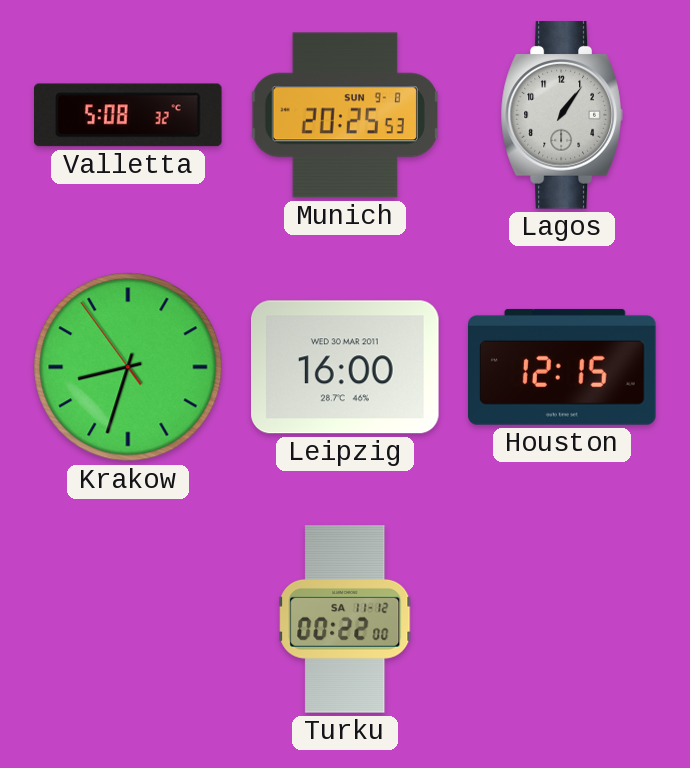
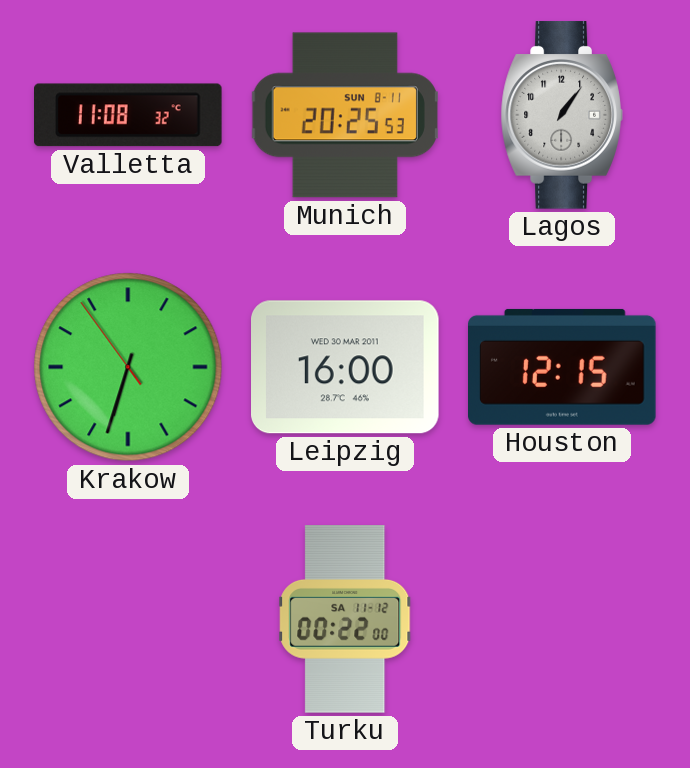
Valletta: 5:08 -> 11:08 (129, 115)
Munich date: SUN 9-8 -> SUN 8-11 (345, 115)
Krakow: 8:32 -> 6:32 (128, 367)
